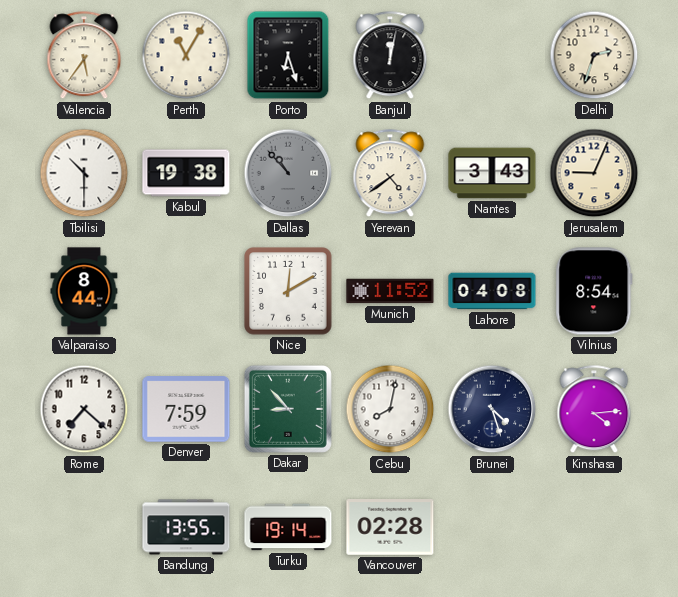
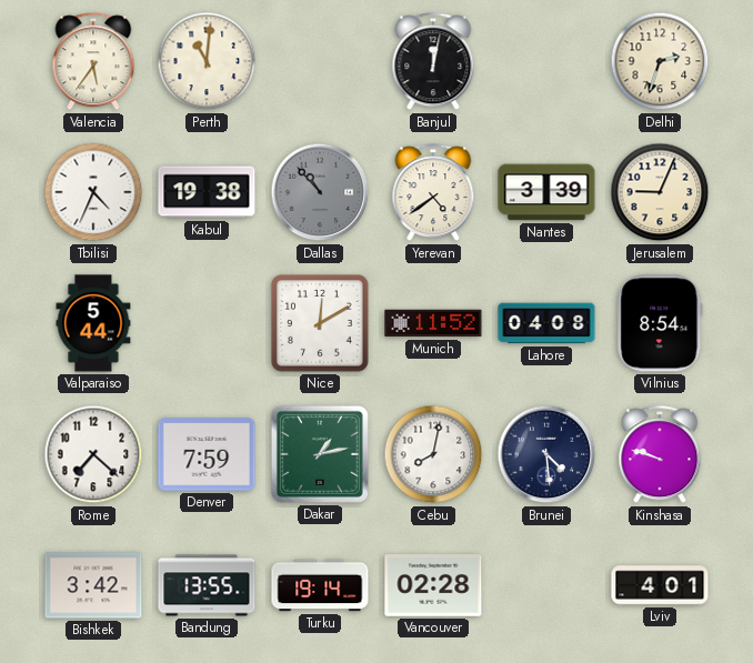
Perth: 11:05 -> 11:01 (207, 61)
Porto: 6:27 -> none (288, 55)
Tbilisi: 10:30 -> 4:34 (93, 192)
Nantes: 3:43 -> 3:39 (546, 192)
Valparaiso: 8:44 -> 5:44 (93, 323)
Dakar: 8:53 -> 1:13 (320, 454)
Brunei: 4:27 -> 4:29 (546, 454)
Kinshasa: 4:14 -> 9:48 (660, 455)
Bishkek: none -> 3:42 (93, 585)
Lviv: none -> 4:01 (660, 585)
